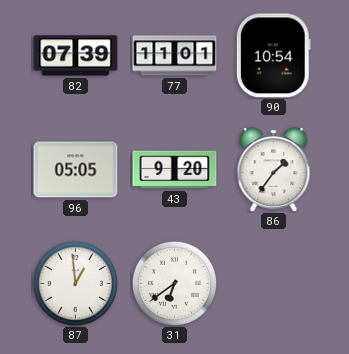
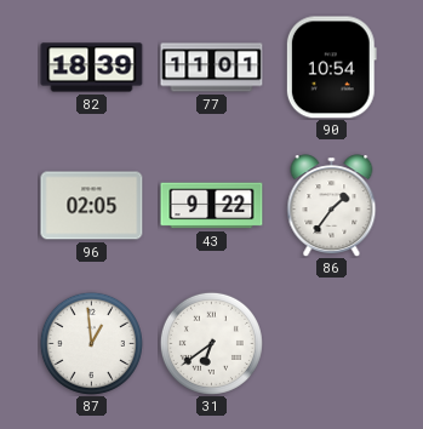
82: 07:39 -> 18:39 (92, 68)
96: 05:05 -> 02:05 (92, 206)
43: 9:20 -> 9:22 (212, 206)
